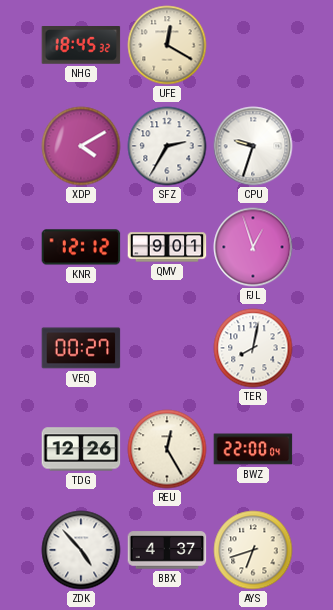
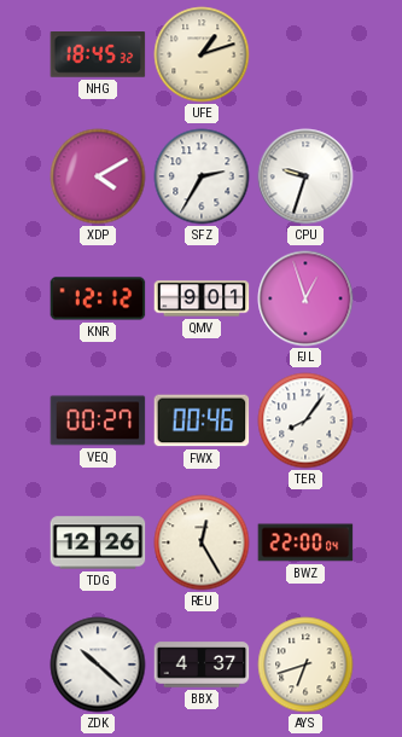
UFE: 12:20 -> 1:12 (202, 54)
FWX: none -> 00:46 (202, 420)
TER: 8:02 -> 8:06 (305, 420)
ZDK: 4:53 -> 10:22 (98, 665)
